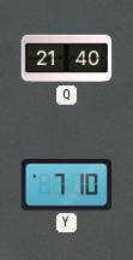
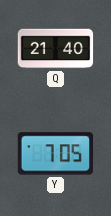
Y: 7:10 -> 7:05 (56, 154)
